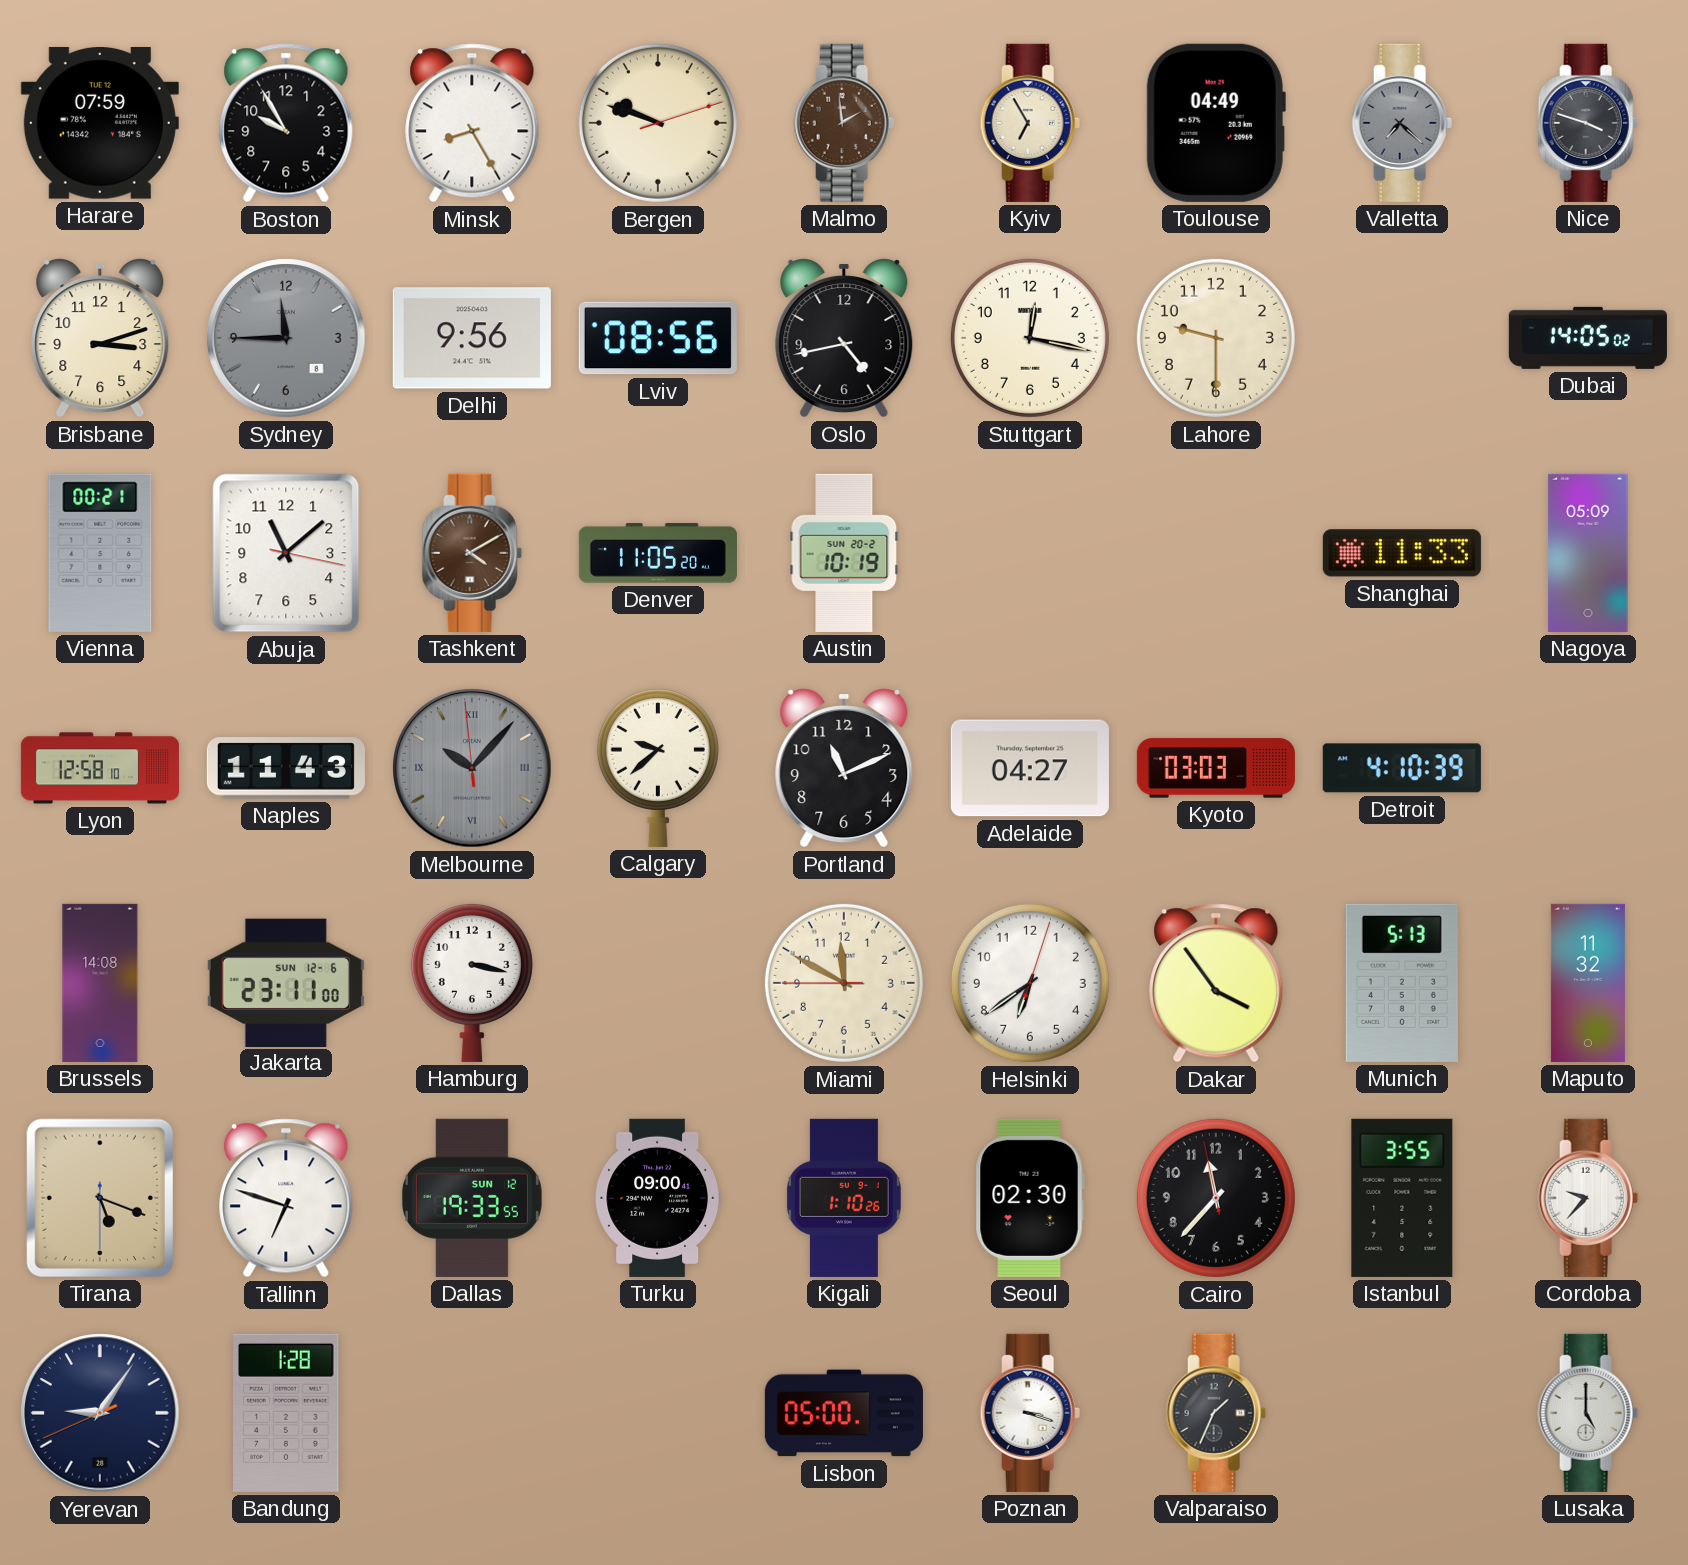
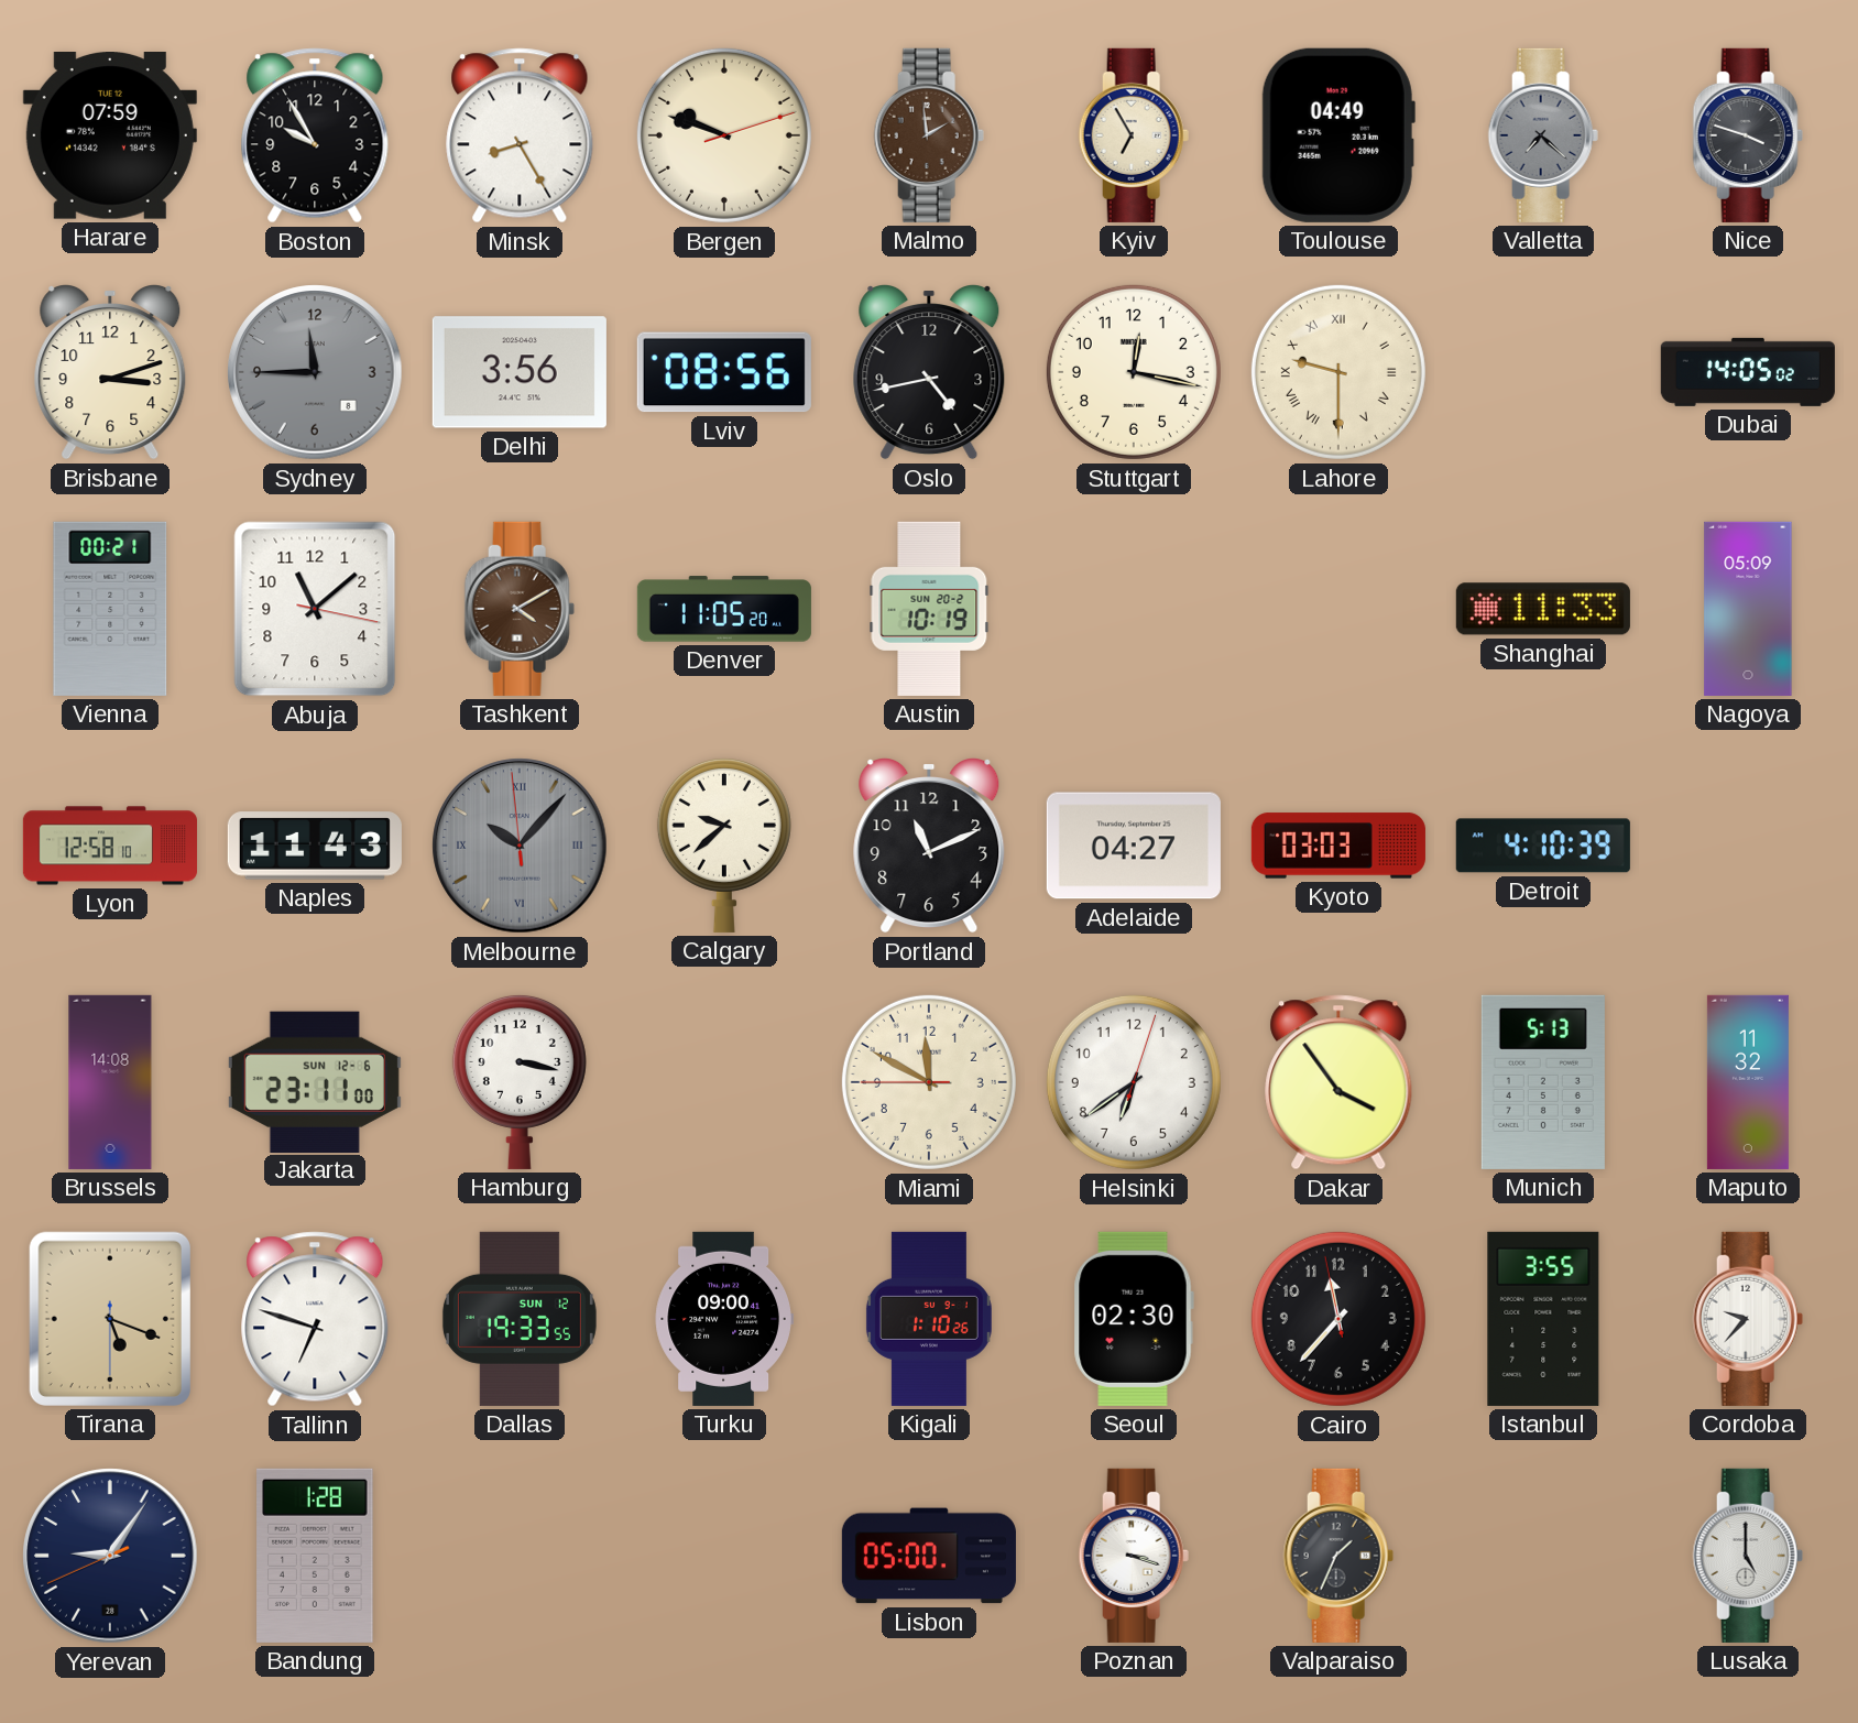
Delhi: 9:56 -> 3:56 (520, 372)
Lahore numerals: Arabic -> Roman (1338, 372)
